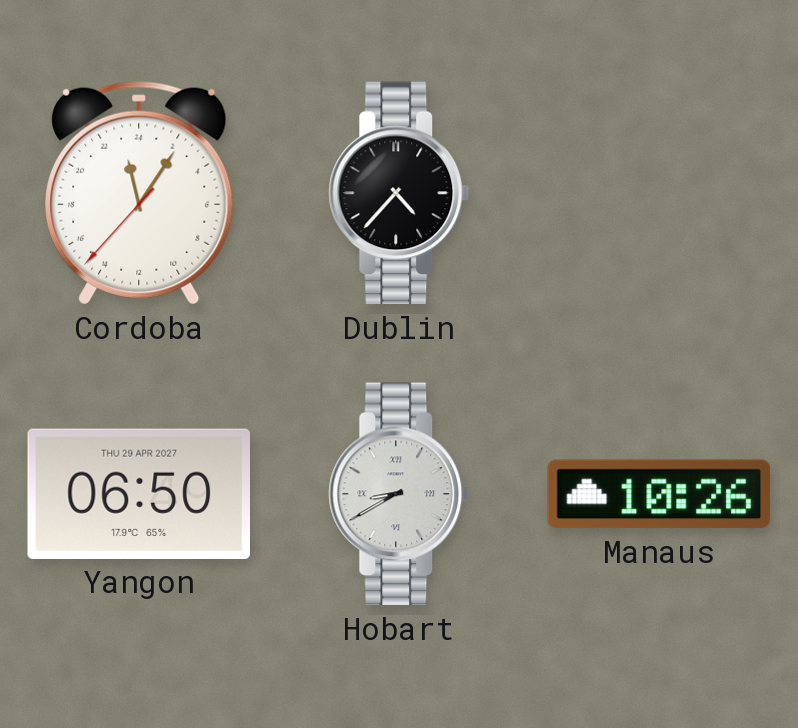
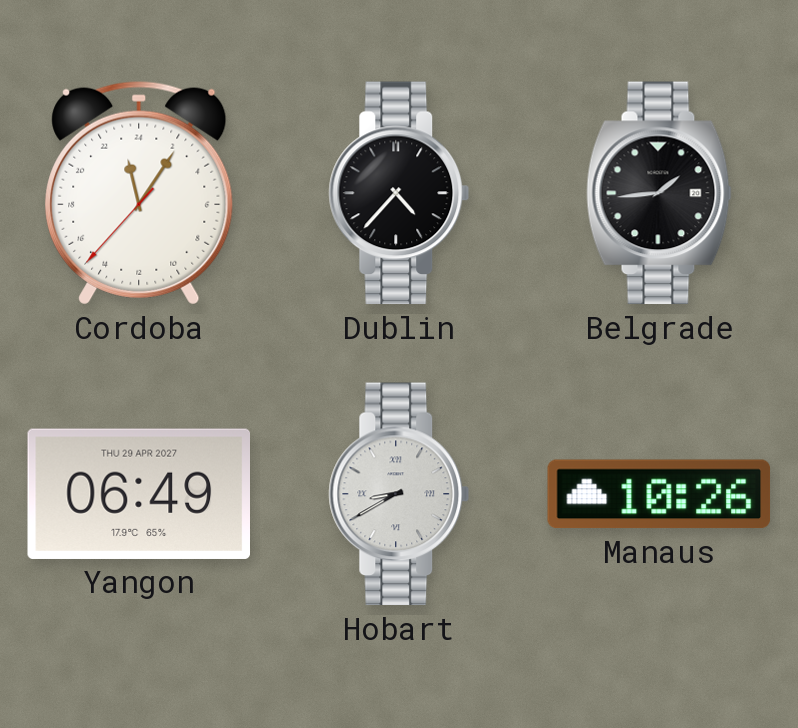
Belgrade: none -> 1:44 (659, 193)
Yangon: 06:50 -> 06:49 (138, 494)
